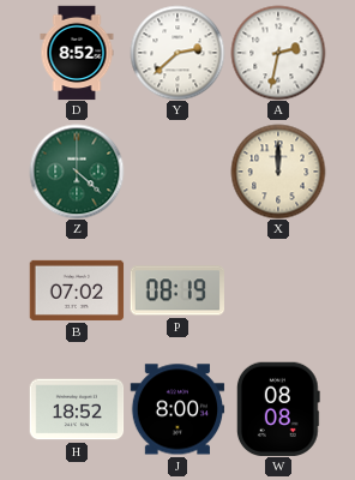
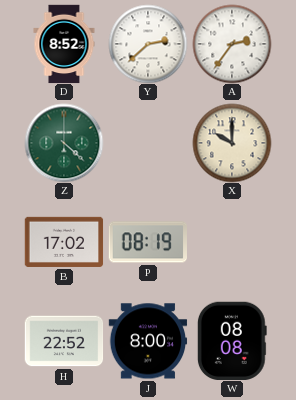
A: 2:32 -> 2:36 (232, 44)
X: 12:00 -> 10:00 (232, 143)
B: 07:02 -> 17:02 (64, 242)
H: 18:52 -> 22:52 (64, 341)
